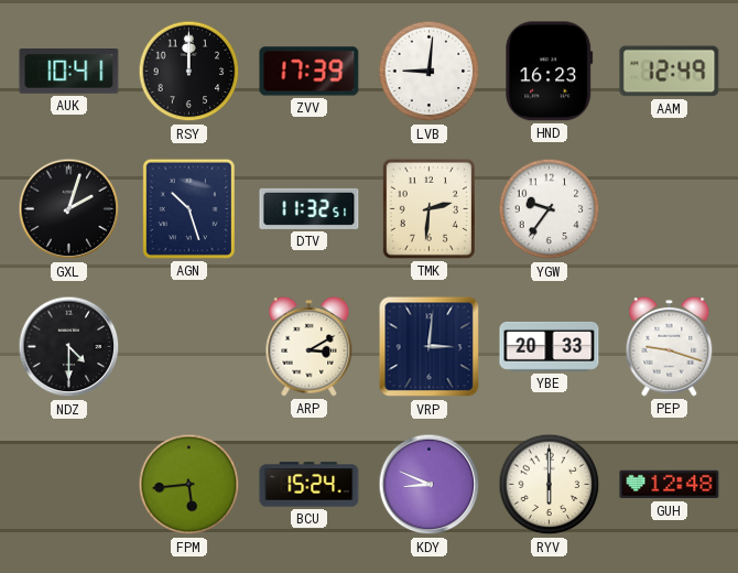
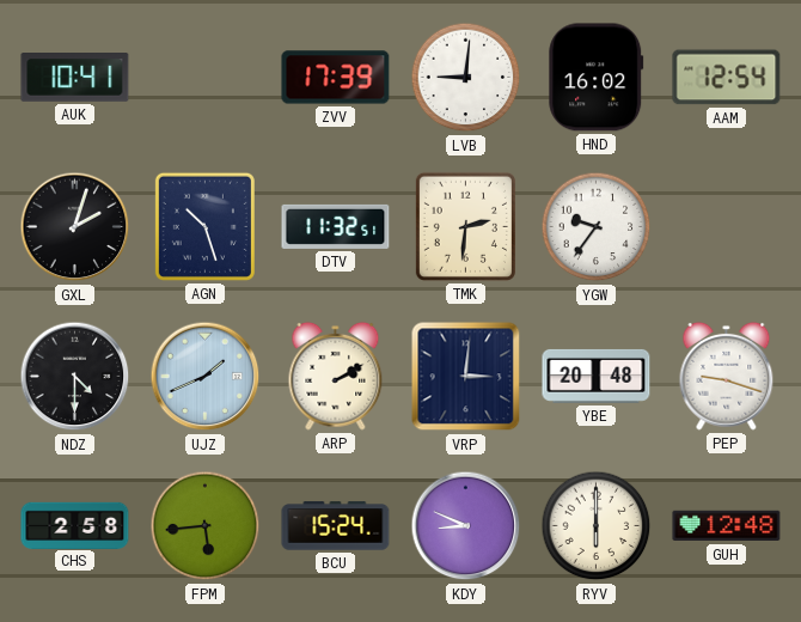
RSY: 12:00 -> none (189, 72)
HND: 16:23 -> 16:02 (597, 78)
AAM: 12:49 -> 12:54 (727, 78)
UJZ: none -> 1:41 (206, 377)
ARP: 3:10 -> 2:10 (336, 376)
YBE: 20:33 -> 20:48 (597, 376)
CHS: none -> 2:58 (75, 525)
